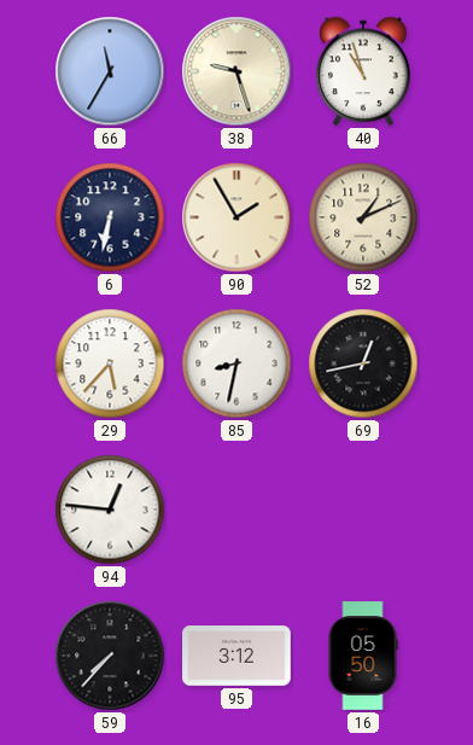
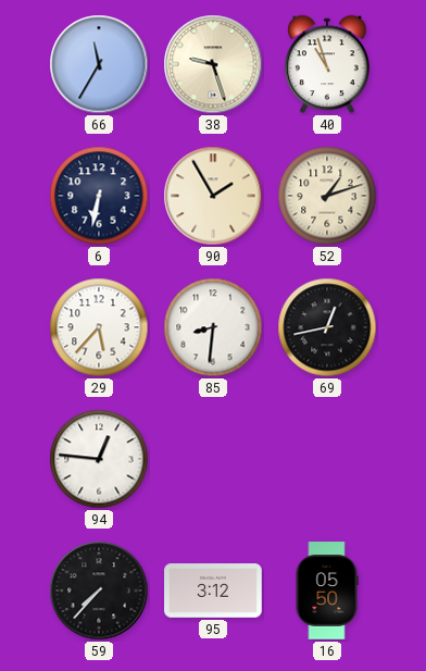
52: 1:11 -> 1:12 (327, 196)
85: 8:32 -> 8:31 (213, 327)
